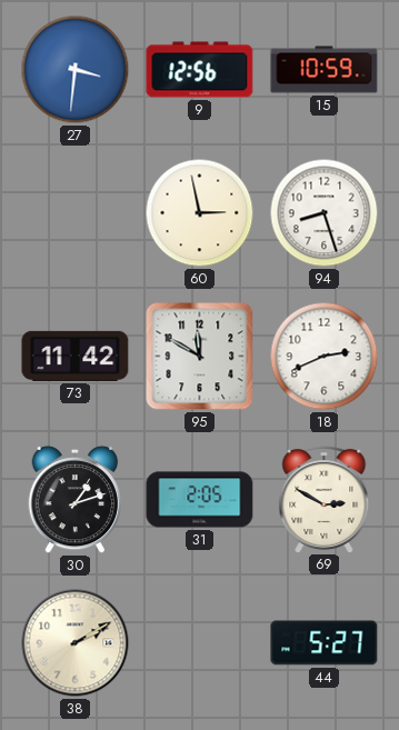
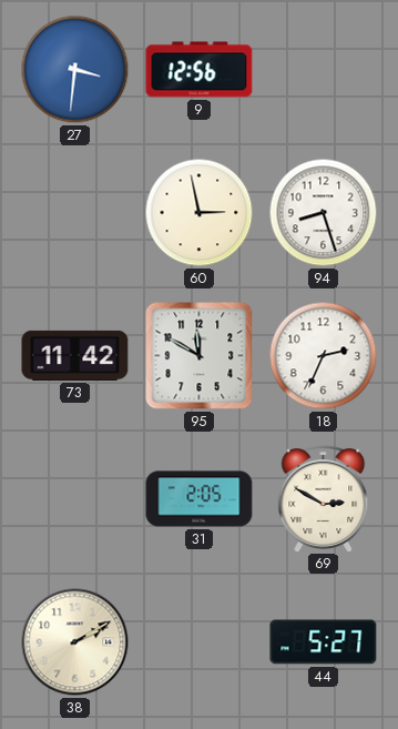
15: 10:59 -> none (325, 70)
18: 2:41 -> 2:34 (324, 356)
30: 1:12 -> none (76, 500)
